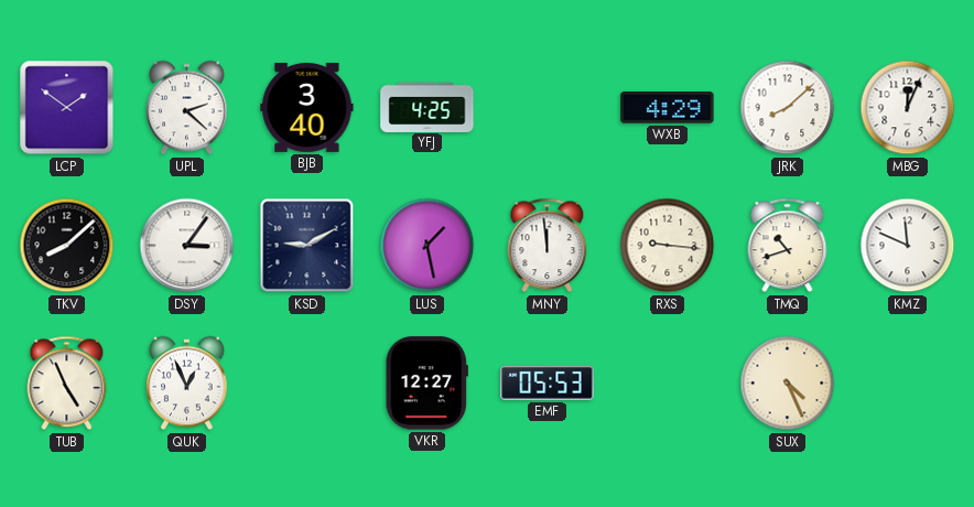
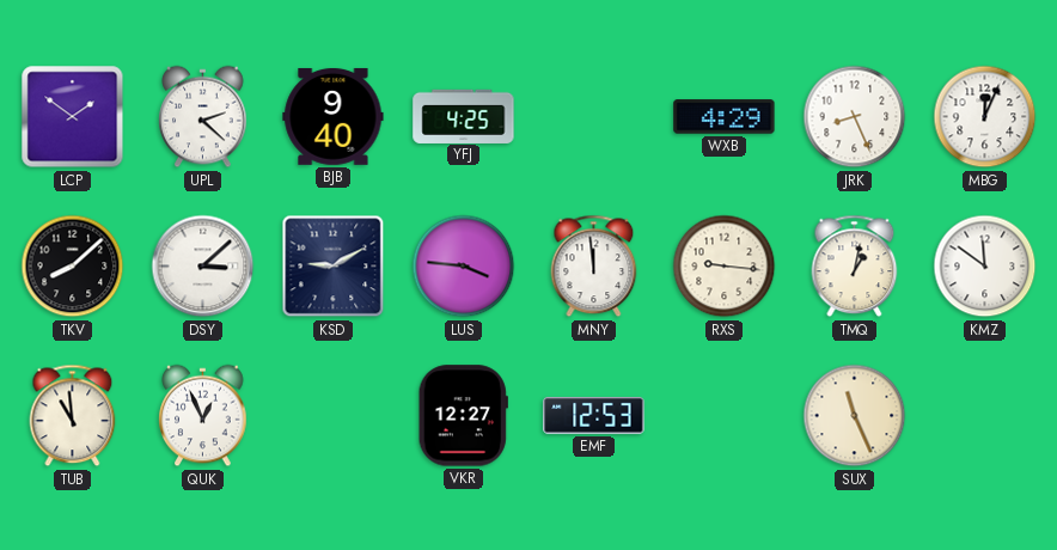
BJB: 3:40 -> 9:40 (334, 116)
JRK: 8:08 -> 8:26 (855, 117)
DSY: 3:06 -> 3:08 (203, 267)
LUS: 1:28 -> 3:46 (464, 267)
TMQ: 10:42 -> 1:02 (855, 267)
KMZ: 11:49 -> 11:51 (985, 267)
TUB: 4:56 -> 10:59 (73, 416)
EMF: 05:53 -> 12:53 (594, 416)
SUX: 4:26 -> 11:26 (855, 416)
